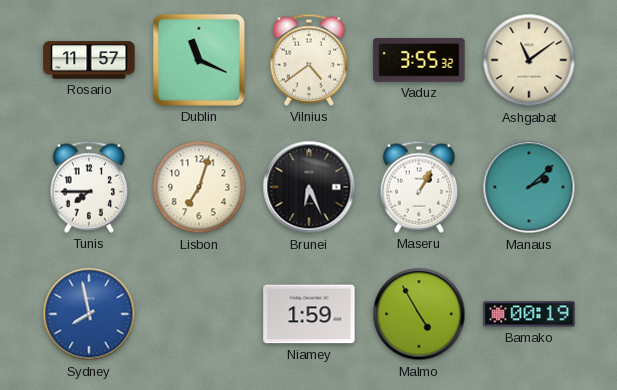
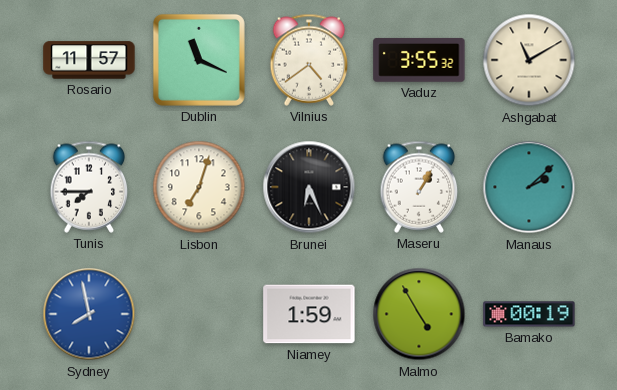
Ashgabat: 11:09 -> 11:10 (529, 60)
